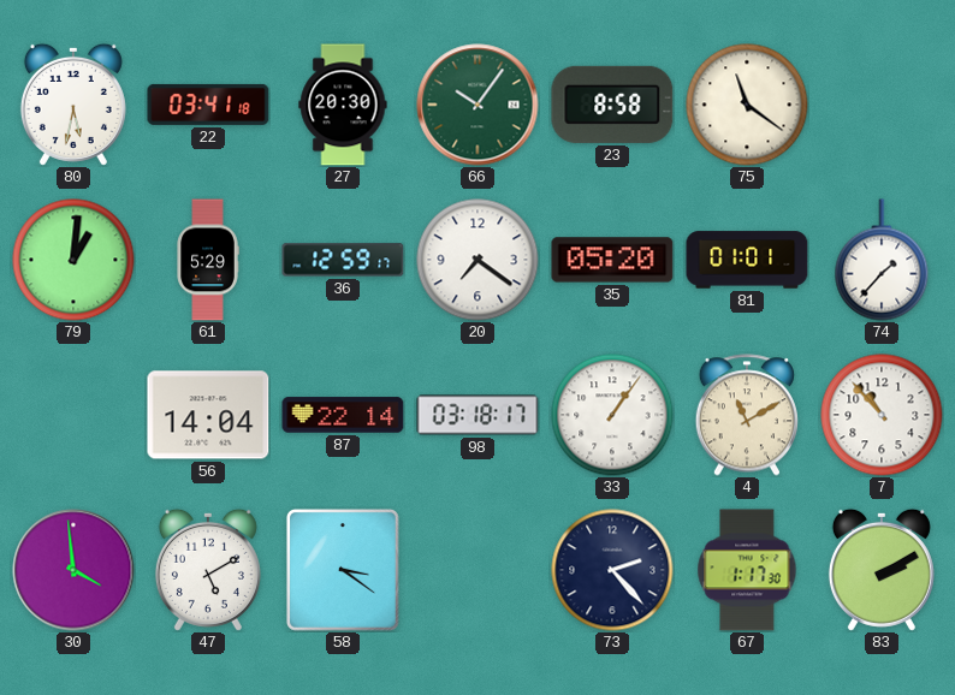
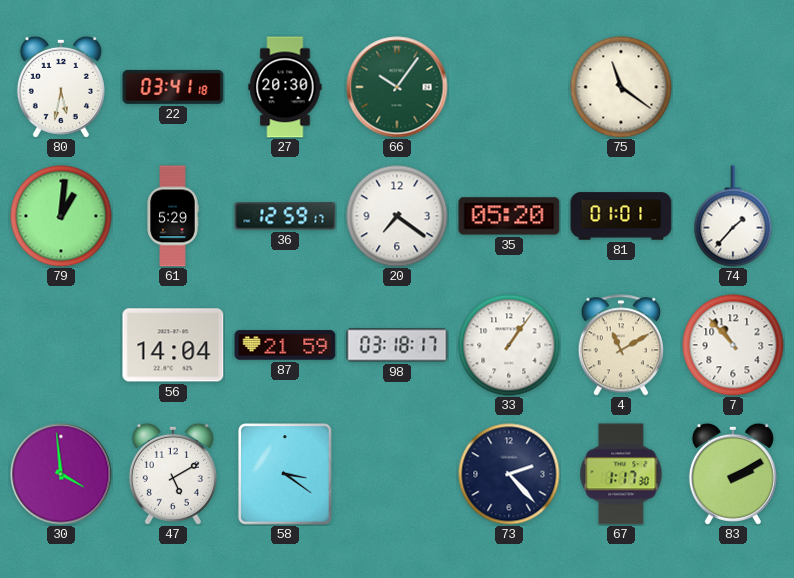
23: 8:58 -> none (612, 105)
87: 22:14 -> 21:59 (285, 345)
